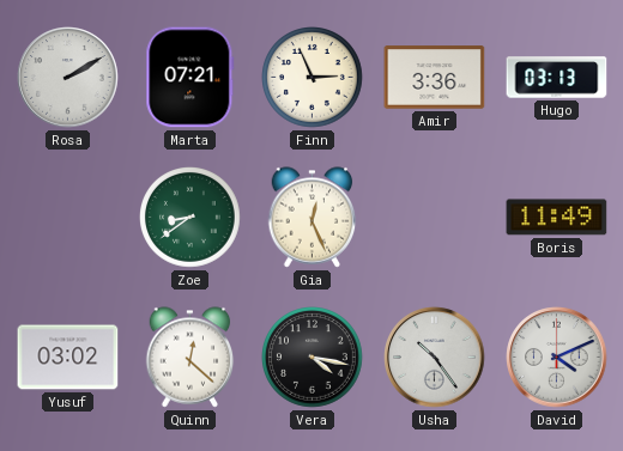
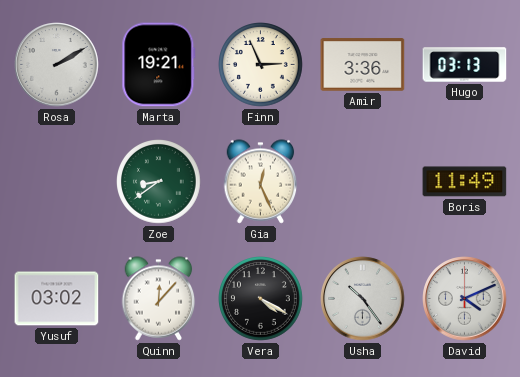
Marta: 07:21 -> 19:21 (159, 65)
Quinn: 12:22 -> 12:07 (159, 299)
Vera: 4:17 -> 4:20 (261, 299)
